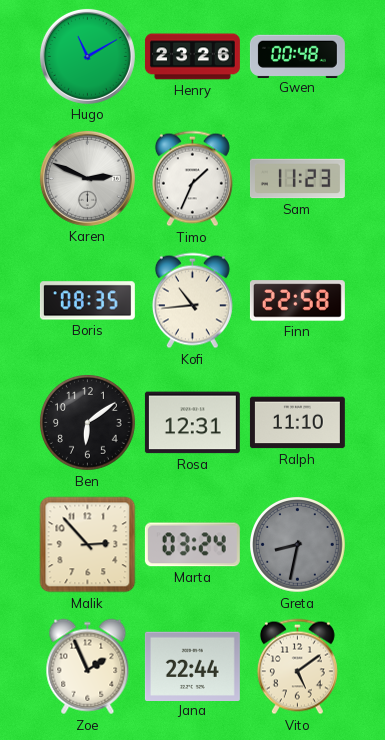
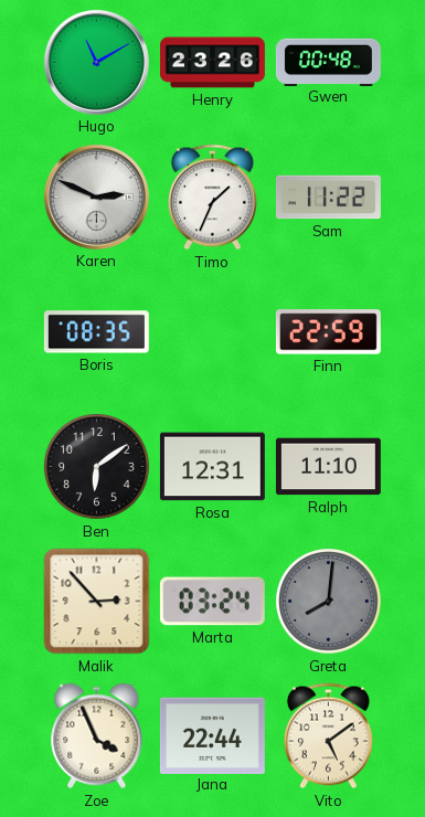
Sam: 11:23 -> 11:22 (328, 198)
Kofi: 10:44 -> none (192, 301)
Finn: 22:58 -> 22:59 (328, 332)
Greta: 8:32 -> 8:01 (329, 602)
Zoe: 1:56 -> 3:56 (97, 736)
